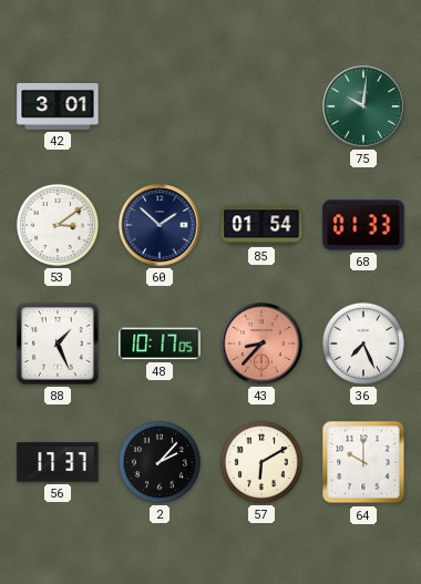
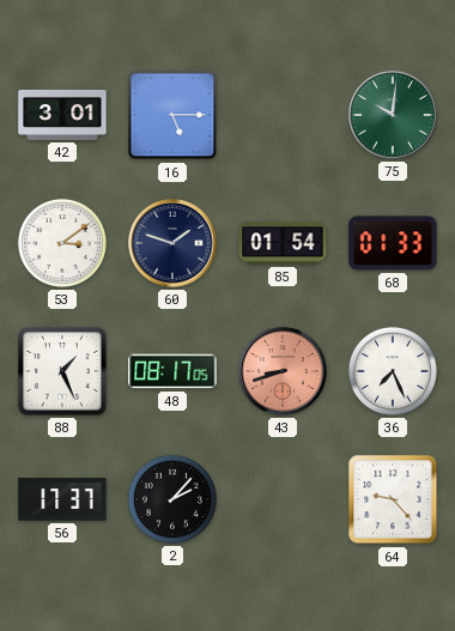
16: none -> 5:15 (172, 115)
60: 1:52 -> 1:48 (172, 243)
48: 10:17 -> 08:17 (172, 371)
43: 8:37 -> 8:42 (283, 371)
57: 6:10 -> none (261, 462)
64: 10:00 -> 9:23 (393, 499)
